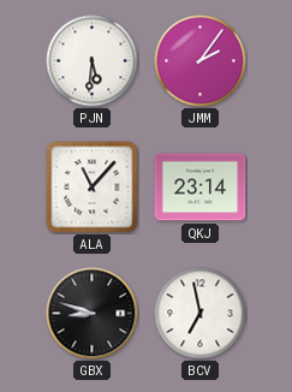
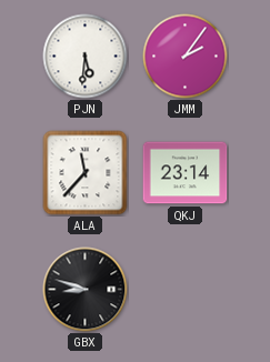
ALA: 11:07 -> 11:37 (86, 173)
BCV: 6:58 -> none (201, 314)
